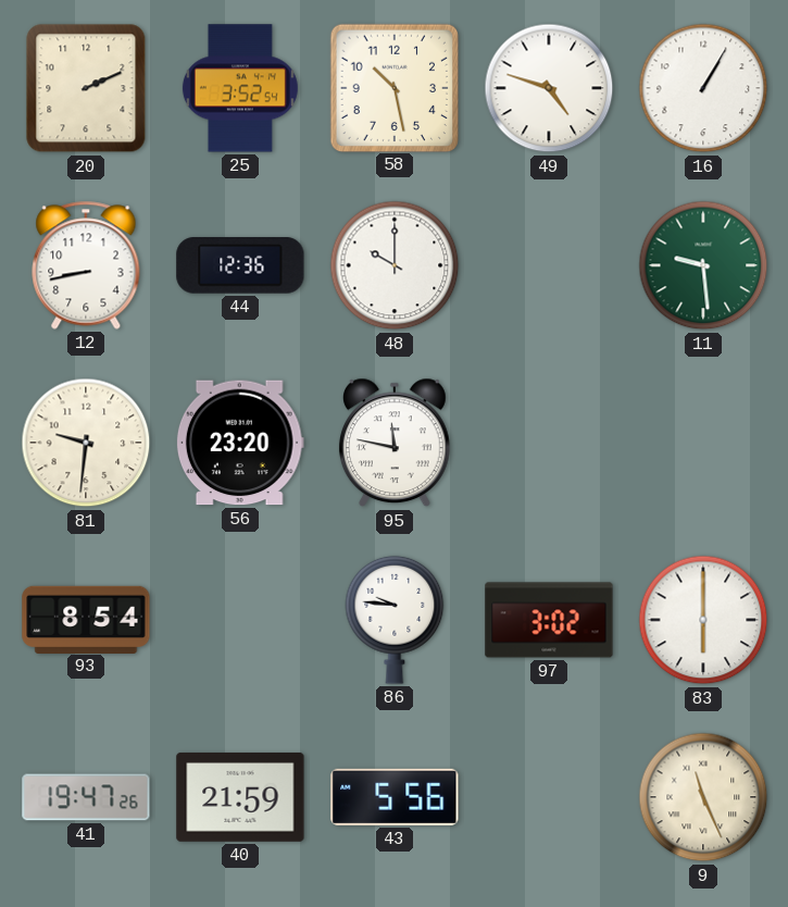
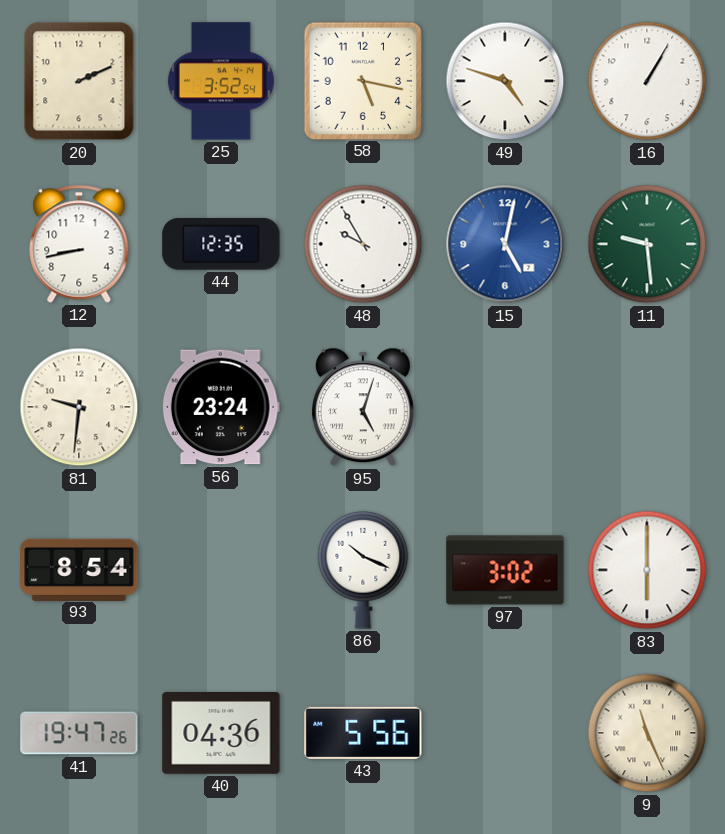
58: 10:28 -> 5:17 (362, 80)
44: 12:36 -> 12:35 (221, 244)
48: 10:00 -> 9:55 (363, 244)
15: none -> 5:02 (505, 244)
56: 23:20 -> 23:24 (221, 407)
95: 11:47 -> 5:03 (363, 407)
86: 9:46 -> 10:19 (363, 570)
40: 21:59 -> 04:36 (221, 733)
